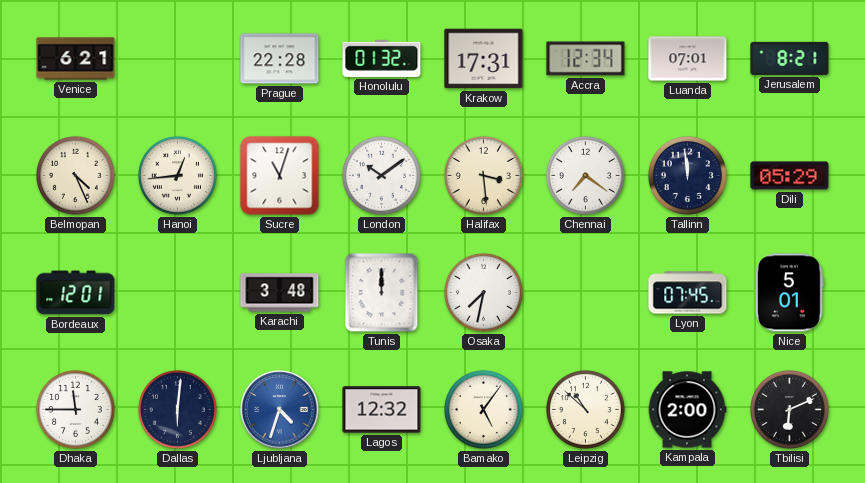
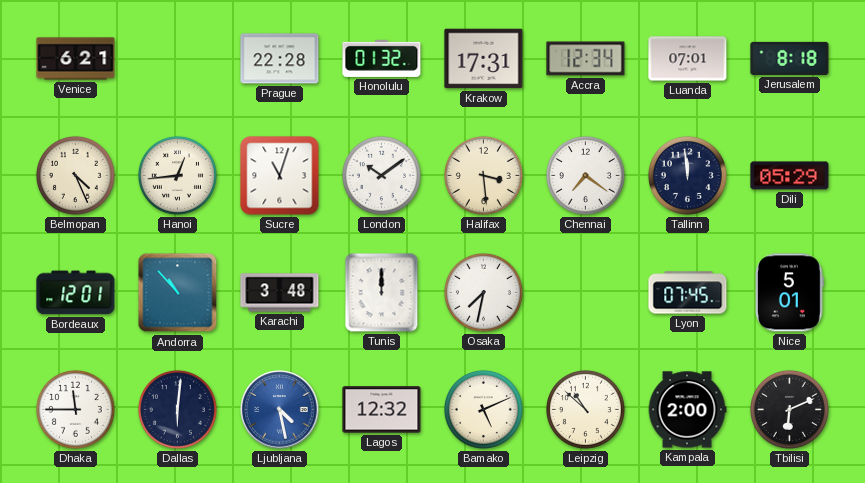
Jerusalem: 8:21 -> 8:18 (790, 58)
Andorra: none -> 10:53 (178, 293)
Ljubljana: 4:33 -> 4:28 (280, 410)
Bamako: 5:06 -> 5:11 (483, 409)
